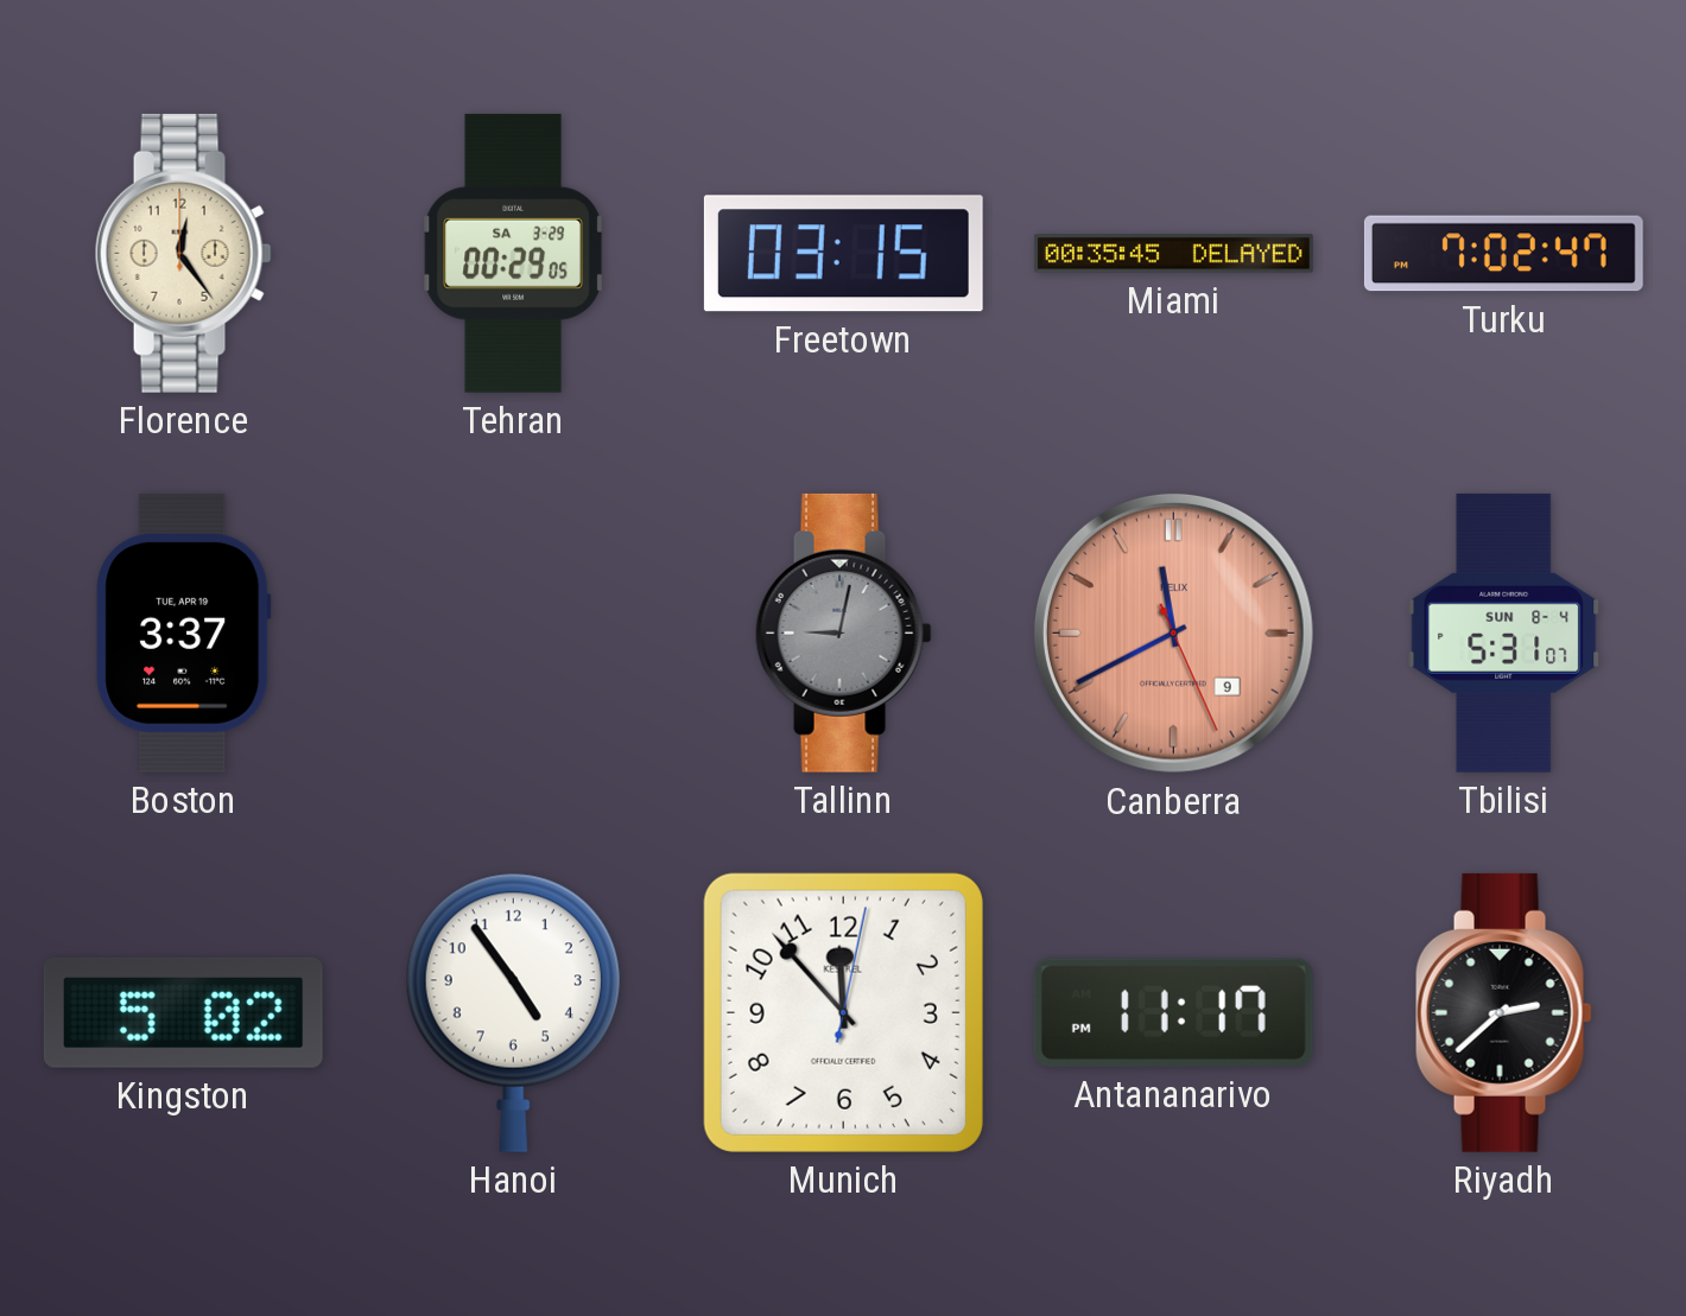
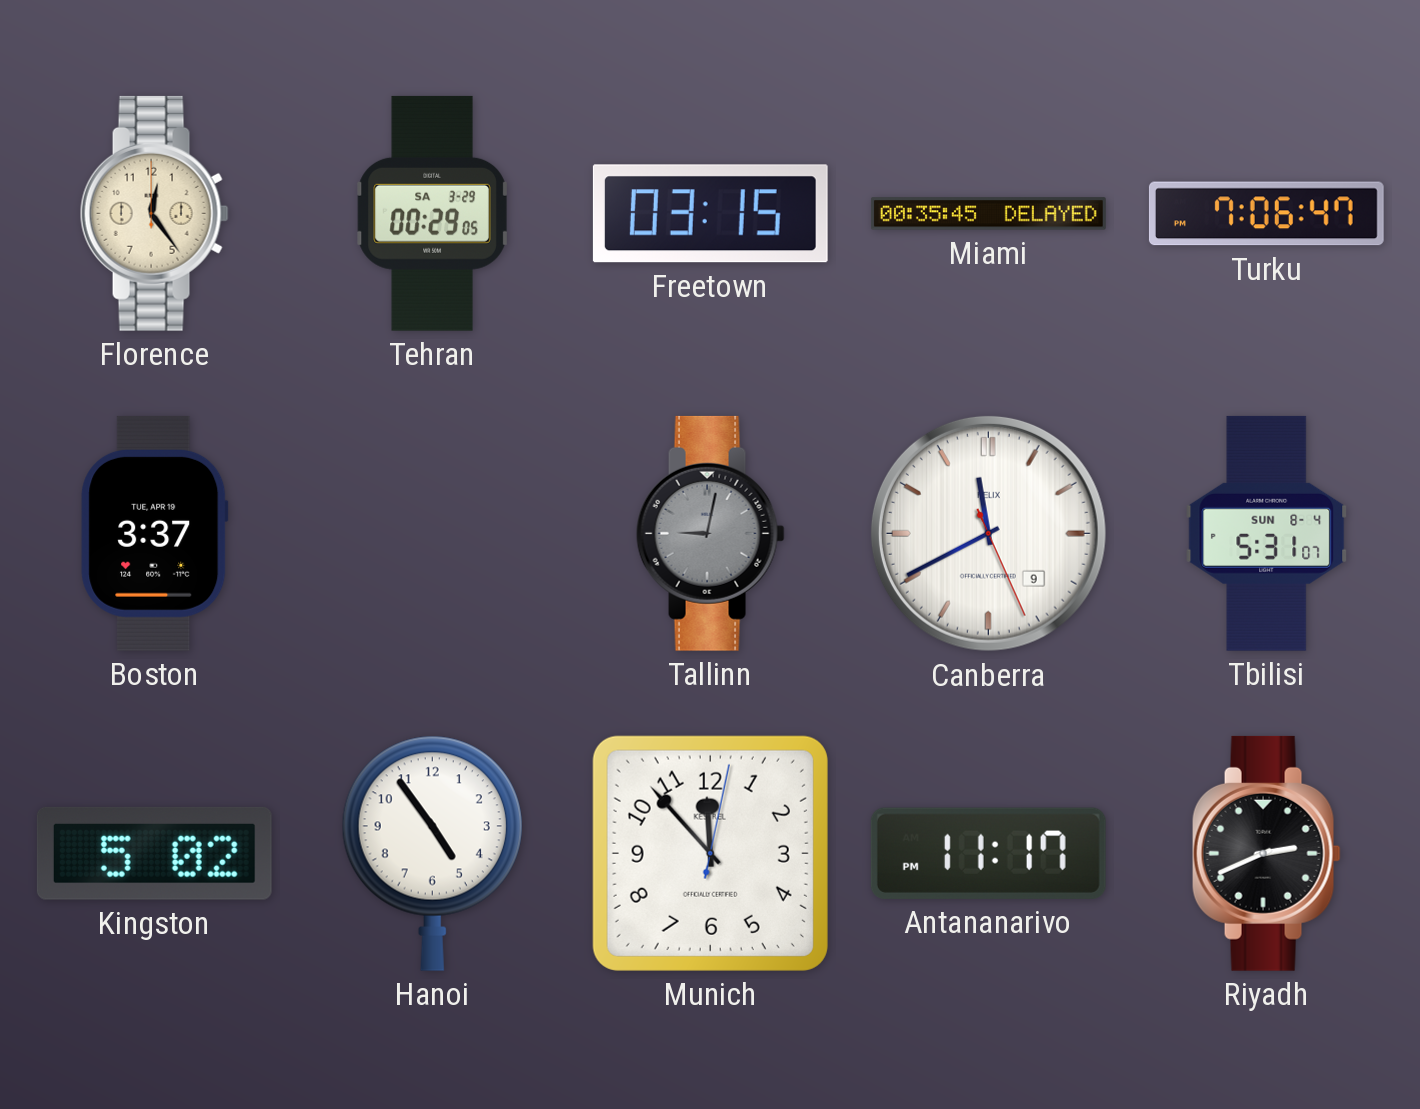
Turku: 7:02 -> 7:06 (1266, 214)
Canberra dial: salmon -> white (988, 533)
Riyadh: 2:38 -> 2:41 (1266, 853)
